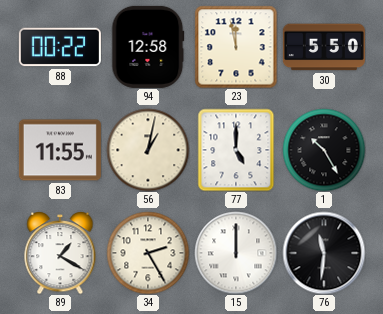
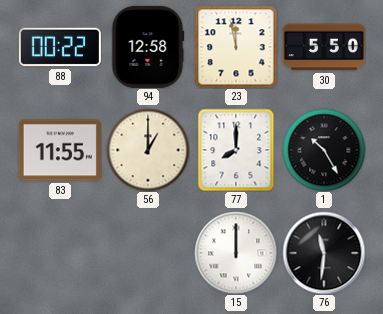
56: 1:02 -> 1:00 (148, 150)
77: 5:00 -> 8:00 (236, 150)
89: 1:20 -> none (60, 253)
34: 2:25 -> none (148, 253)
